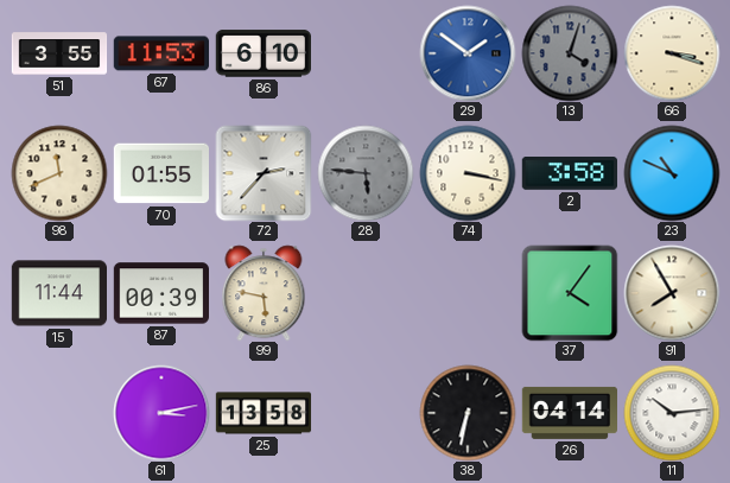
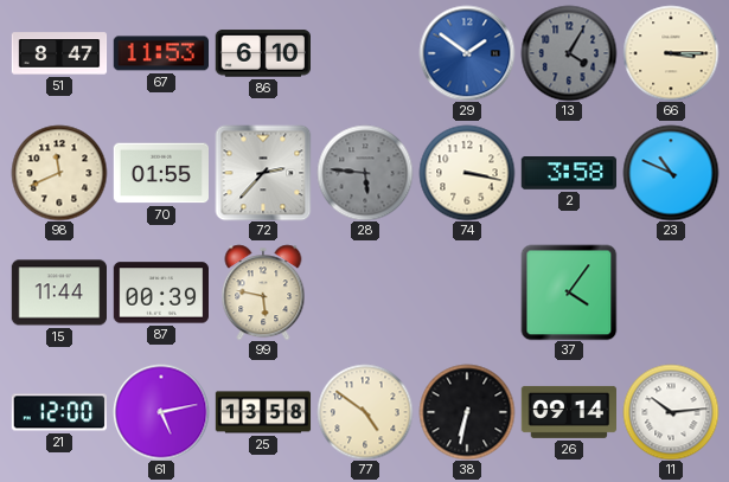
51: 3:55 -> 8:47 (59, 53)
13: 4:03 -> 4:05 (569, 53)
66: 3:18 -> 3:15 (671, 53)
91: 7:55 -> none (672, 293)
21: none -> 12:00 (58, 412)
61: 3:13 -> 5:13 (161, 412)
77: none -> 4:51 (365, 412)
26: 04:14 -> 09:14 (568, 412)
